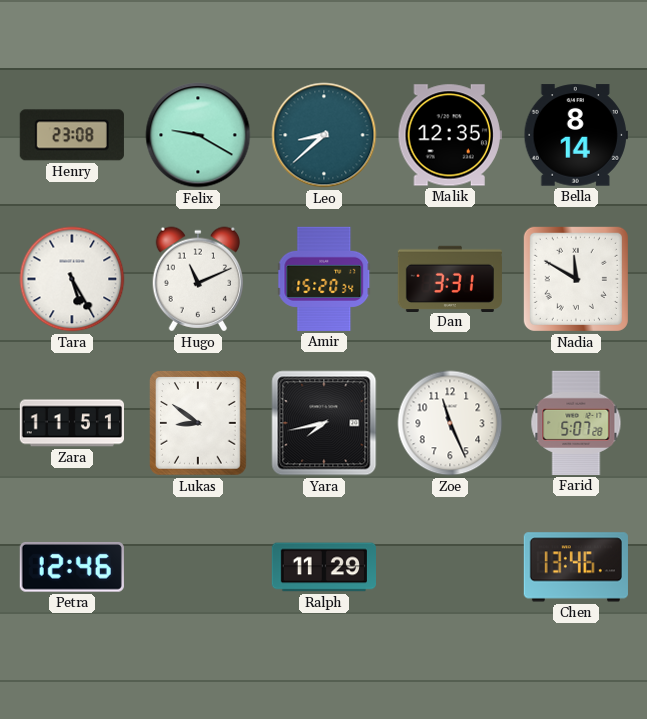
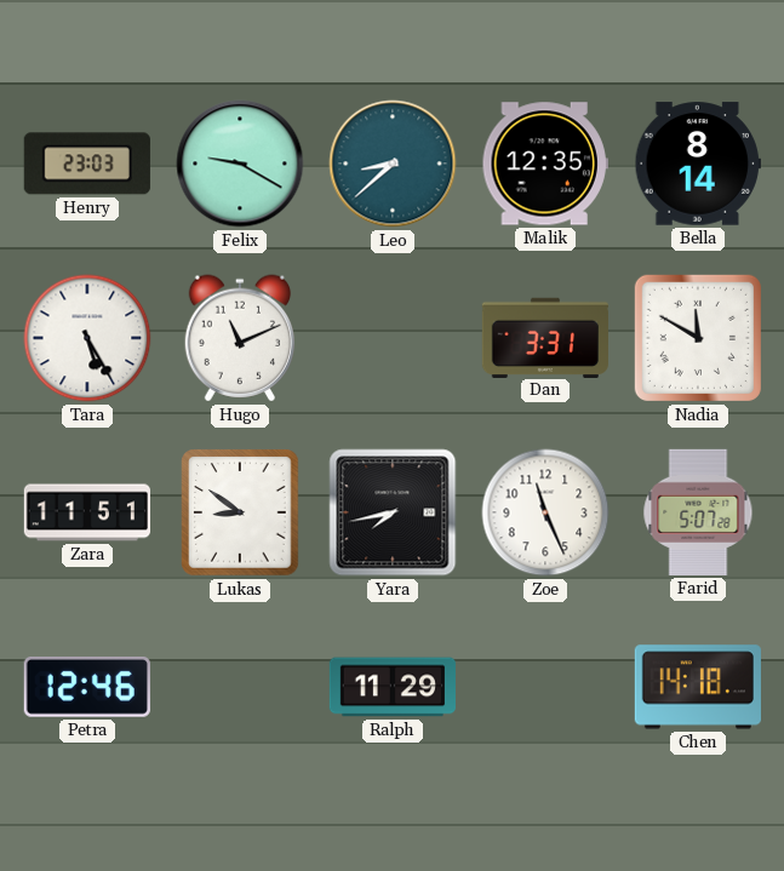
Henry: 23:08 -> 23:03 (87, 164)
Amir: 15:20 -> none (324, 279)
Chen: 13:46 -> 14:18 (698, 687)
